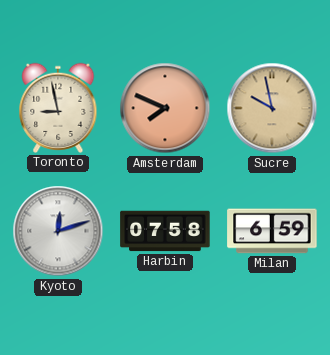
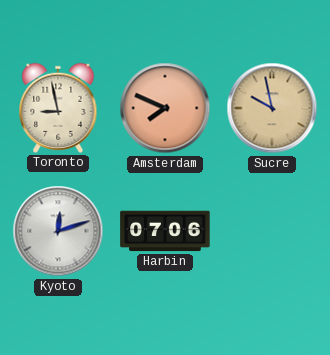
Harbin: 07:58 -> 07:06 (165, 231)
Milan: 6:59 -> none (272, 231)
